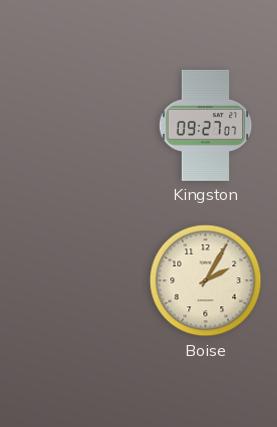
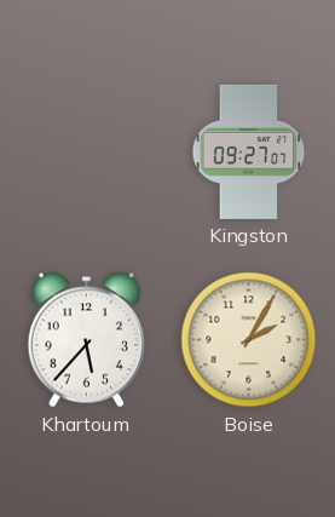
Khartoum: none -> 5:37 (86, 340)
